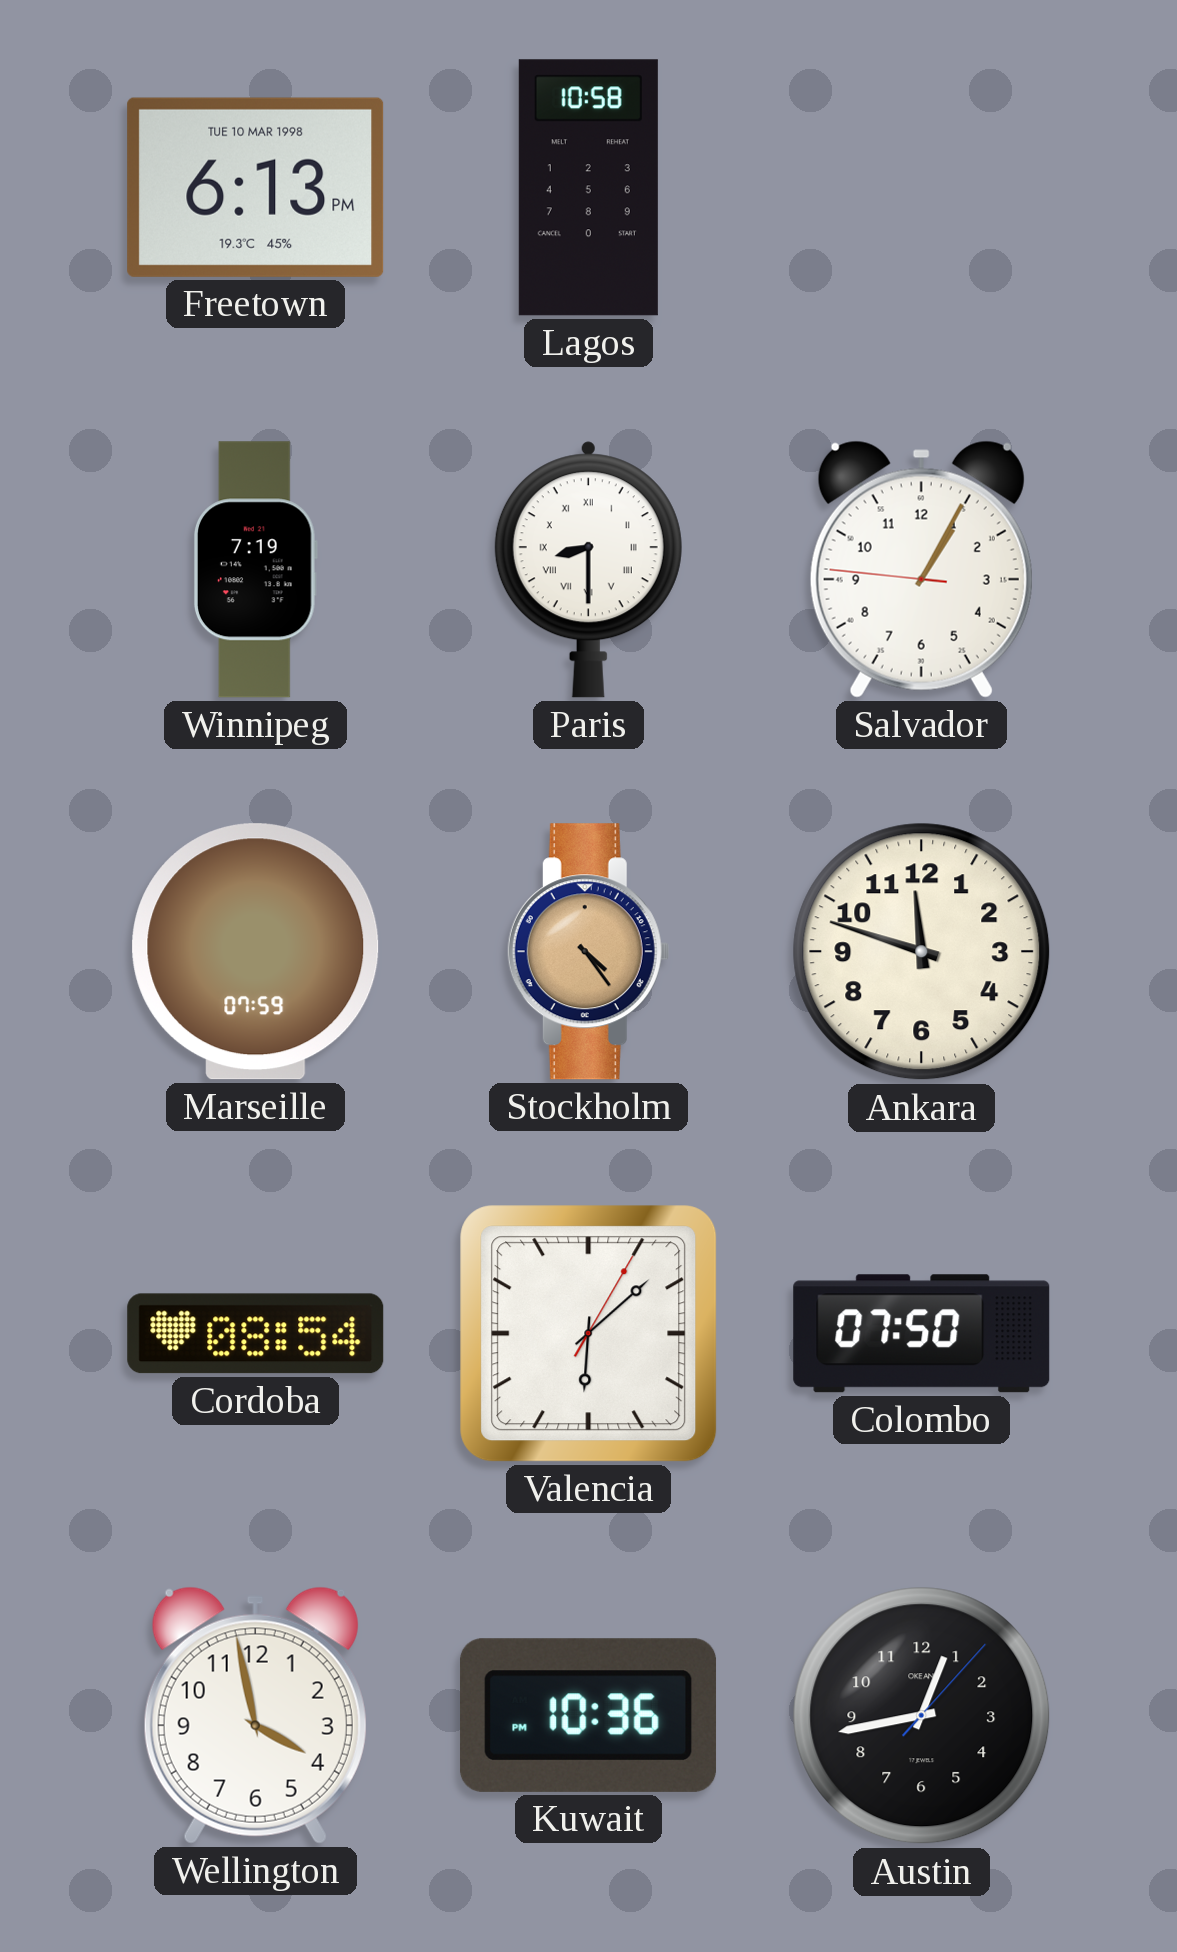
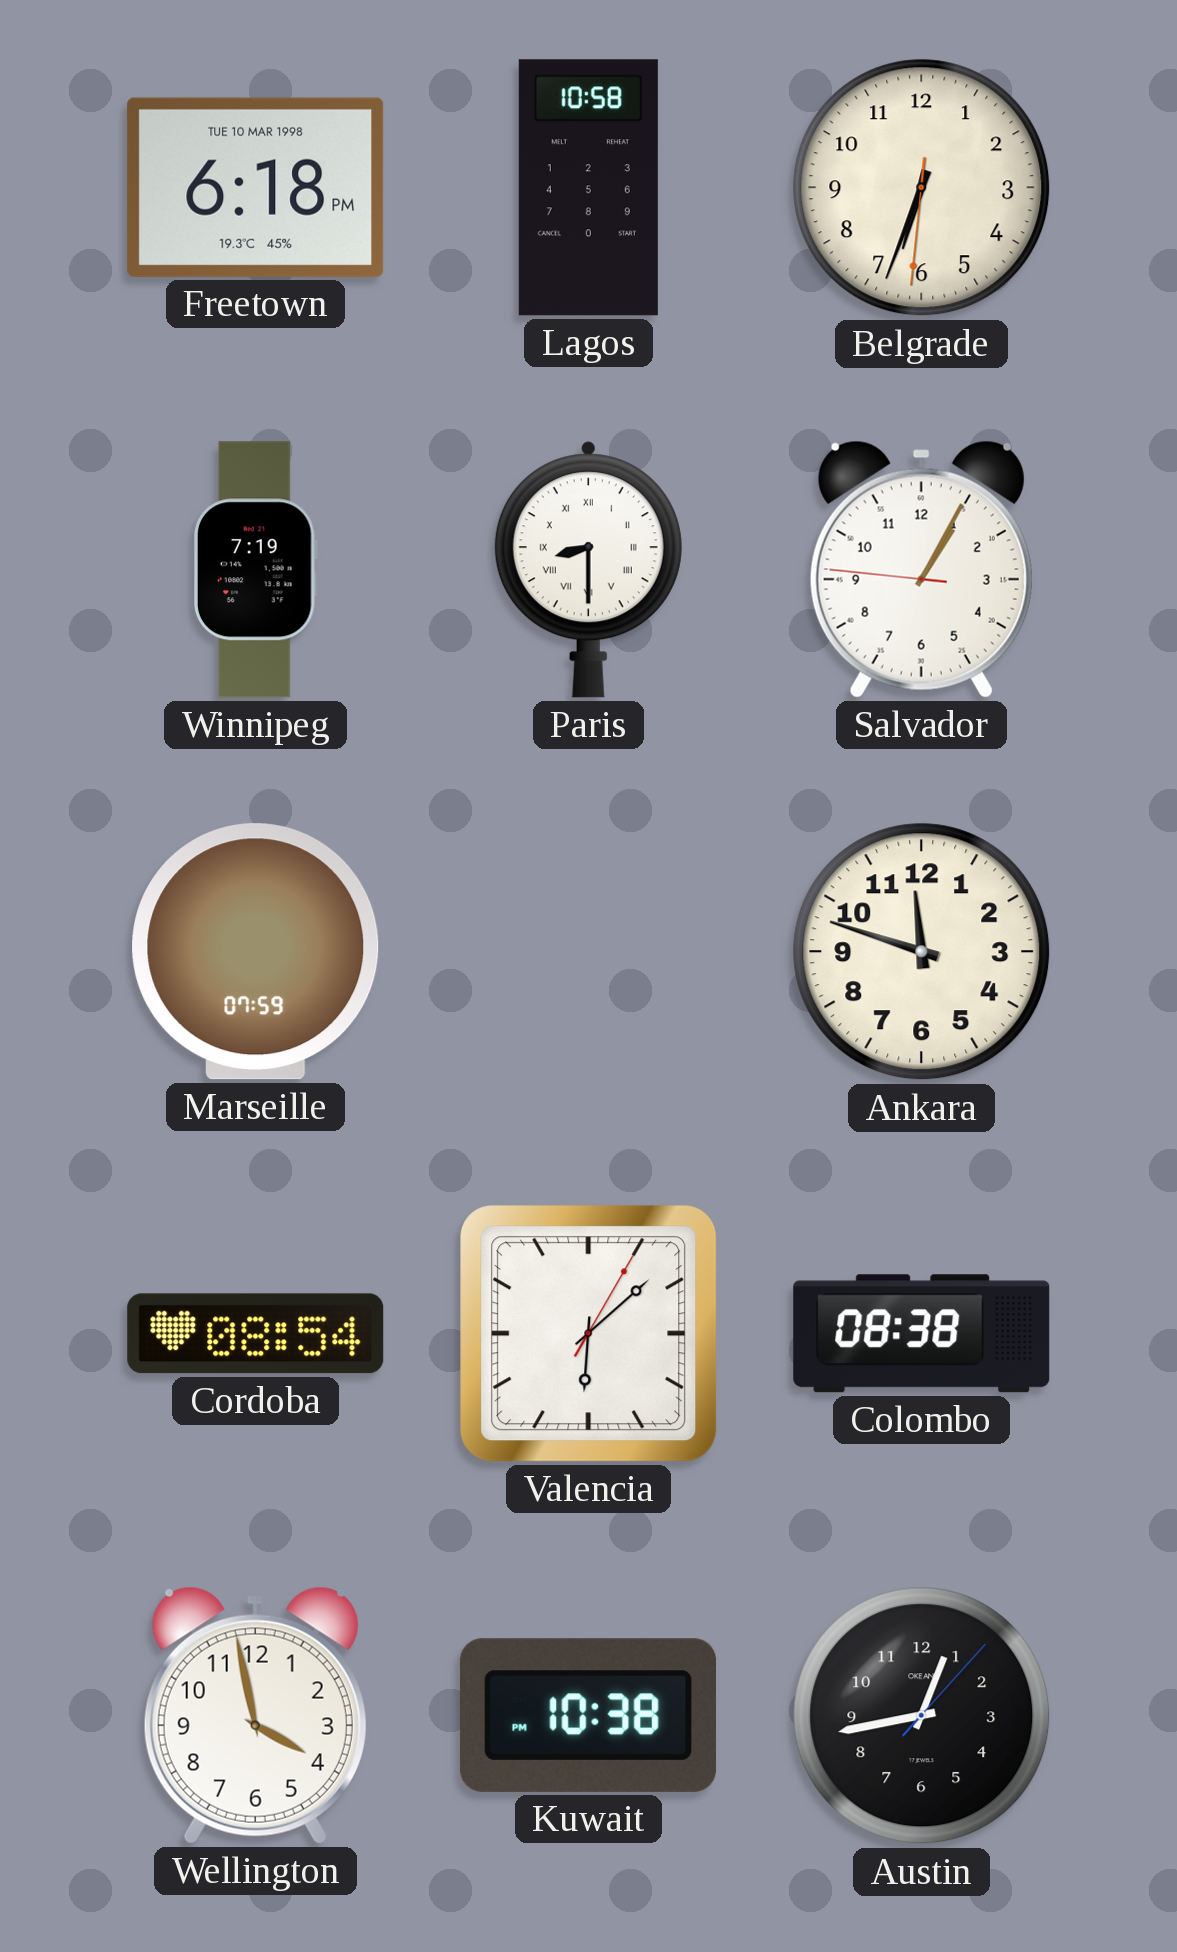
Freetown: 6:13 -> 6:18 (256, 187)
Belgrade: none -> 6:33 (922, 188)
Stockholm: 4:24 -> none (588, 952)
Colombo: 07:50 -> 08:38 (922, 1334)
Kuwait: 10:36 -> 10:38 (589, 1715)
